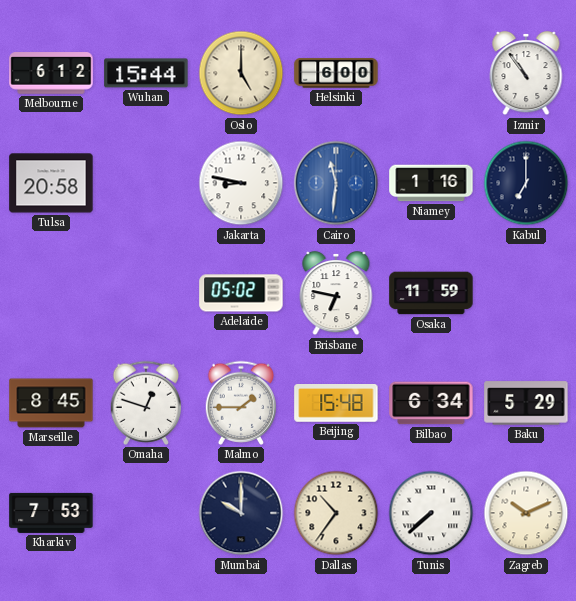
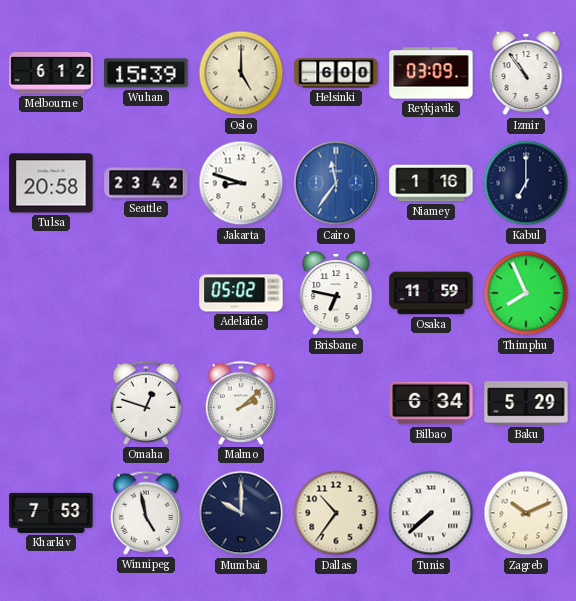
Wuhan: 15:44 -> 15:39 (146, 73)
Reykjavik: none -> 03:09 (431, 73)
Seattle: none -> 23:42 (146, 183)
Jakarta: 8:47 -> 8:48 (241, 183)
Cairo: 11:31 -> 11:36 (336, 183)
Thimphu: none -> 7:56 (526, 293)
Marseille: 8:45 -> none (51, 403)
Malmo: 1:45 -> 2:08 (240, 403)
Beijing: 15:48 -> none (336, 403)
Winnipeg: none -> 4:58 (145, 513)
